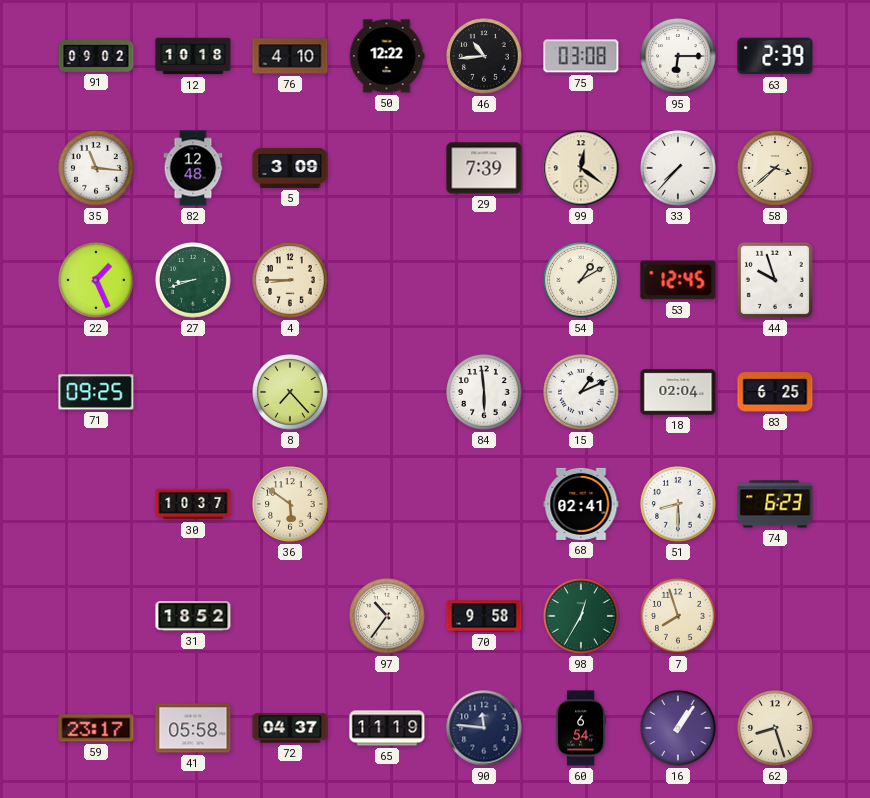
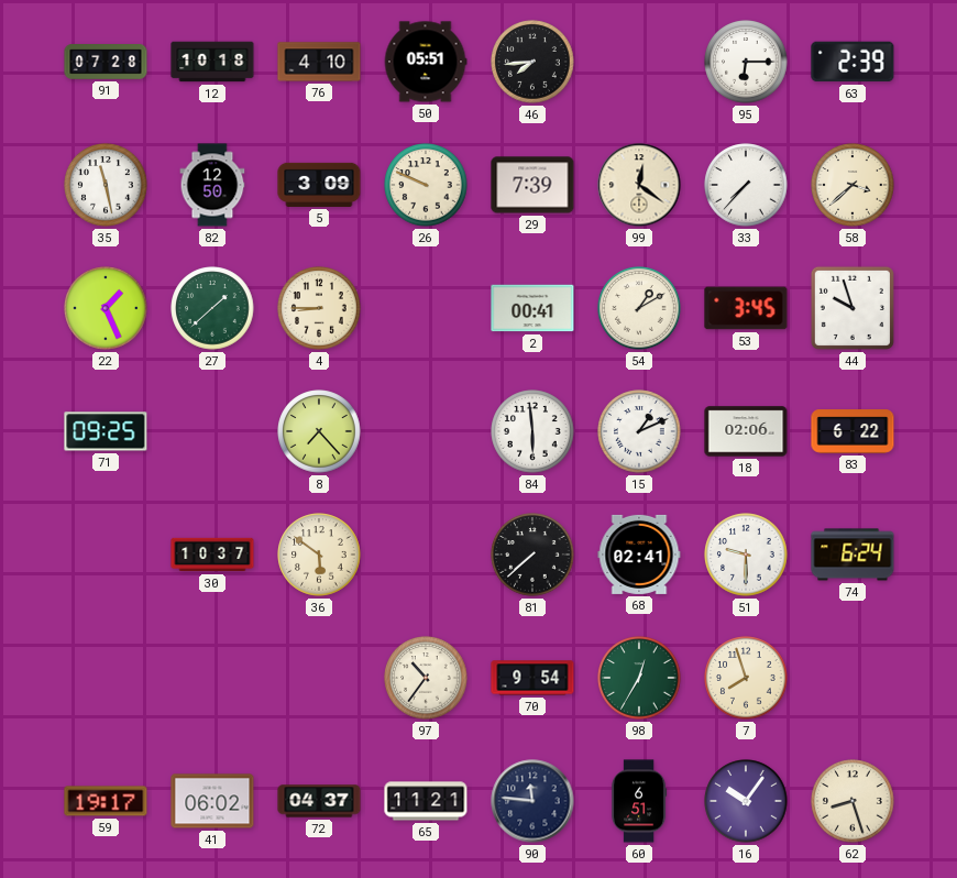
91: 09:02 -> 07:28 (106, 63)
50: 12:22 -> 05:51 (426, 62)
46: 10:44 -> 7:44 (532, 62)
75: 03:08 -> none (581, 56)
35: 11:16 -> 11:28 (106, 185)
82: 12:48 -> 12:50 (212, 185)
26: none -> 9:49 (426, 185)
27: 8:42 -> 1:38 (212, 308)
2: none -> 00:41 (532, 308)
53: 12:45 -> 3:45 (746, 308)
18: 02:04 -> 02:06 (746, 431)
83: 6:25 -> 6:22 (853, 431)
81: none -> 7:38 (532, 555)
51: 8:30 -> 9:30 (746, 555)
74: 6:23 -> 6:24 (853, 555)
31: 18:52 -> none (193, 616)
70: 9:58 -> 9:54 (532, 678)
59: 23:17 -> 19:17 (106, 801)
41: 05:58 -> 06:02 (212, 801)
65: 11:19 -> 11:21 (426, 801)
60: 6:54 -> 6:51 (640, 801)
16: 1:06 -> 10:06 (746, 801)
